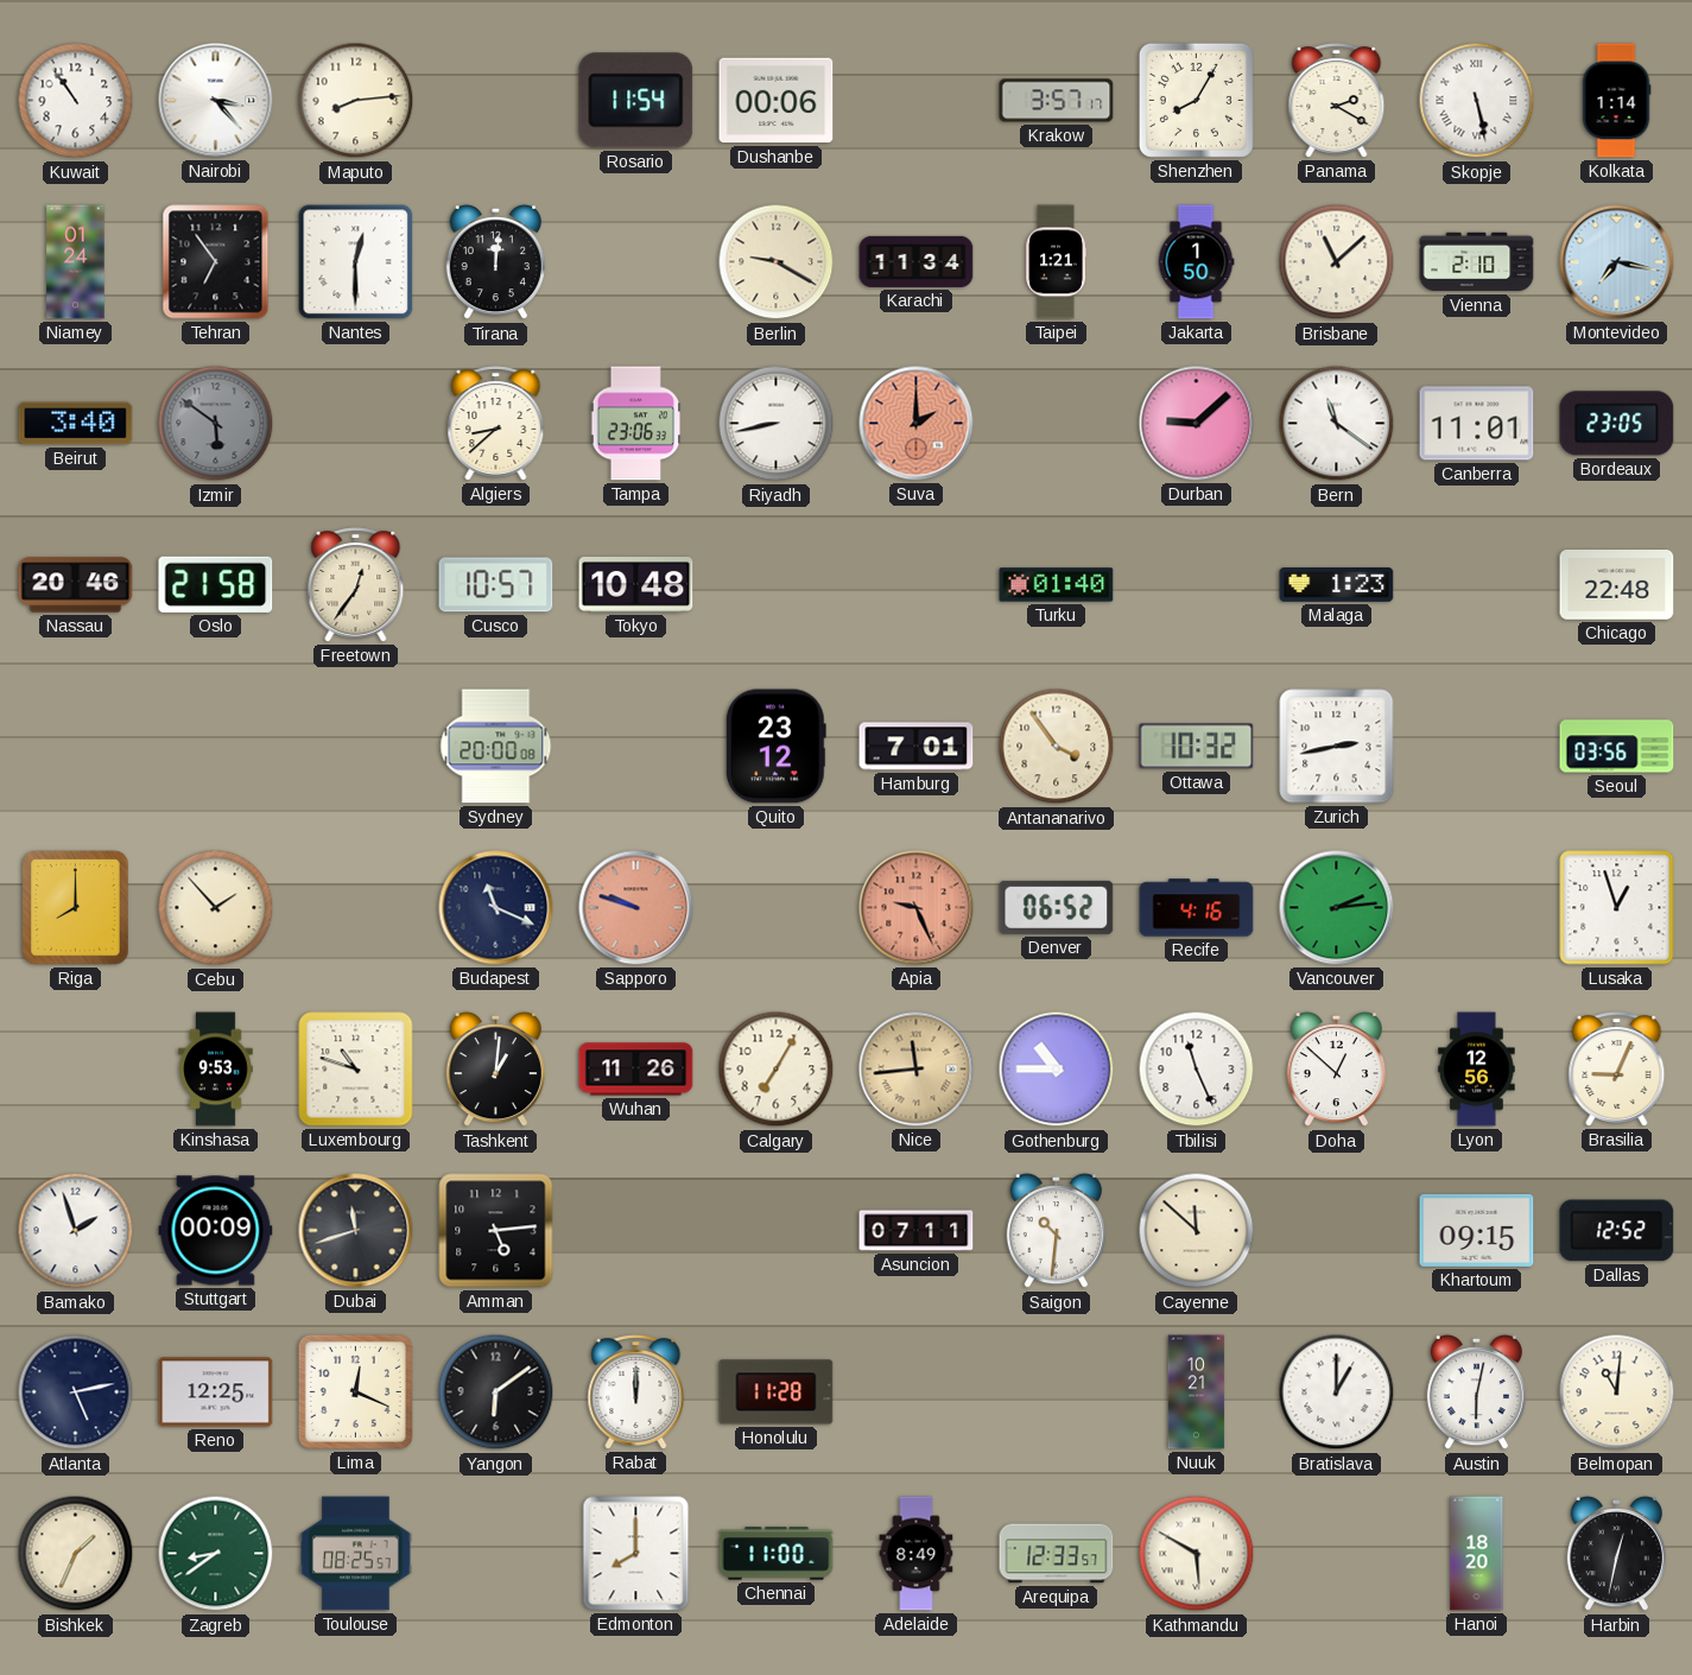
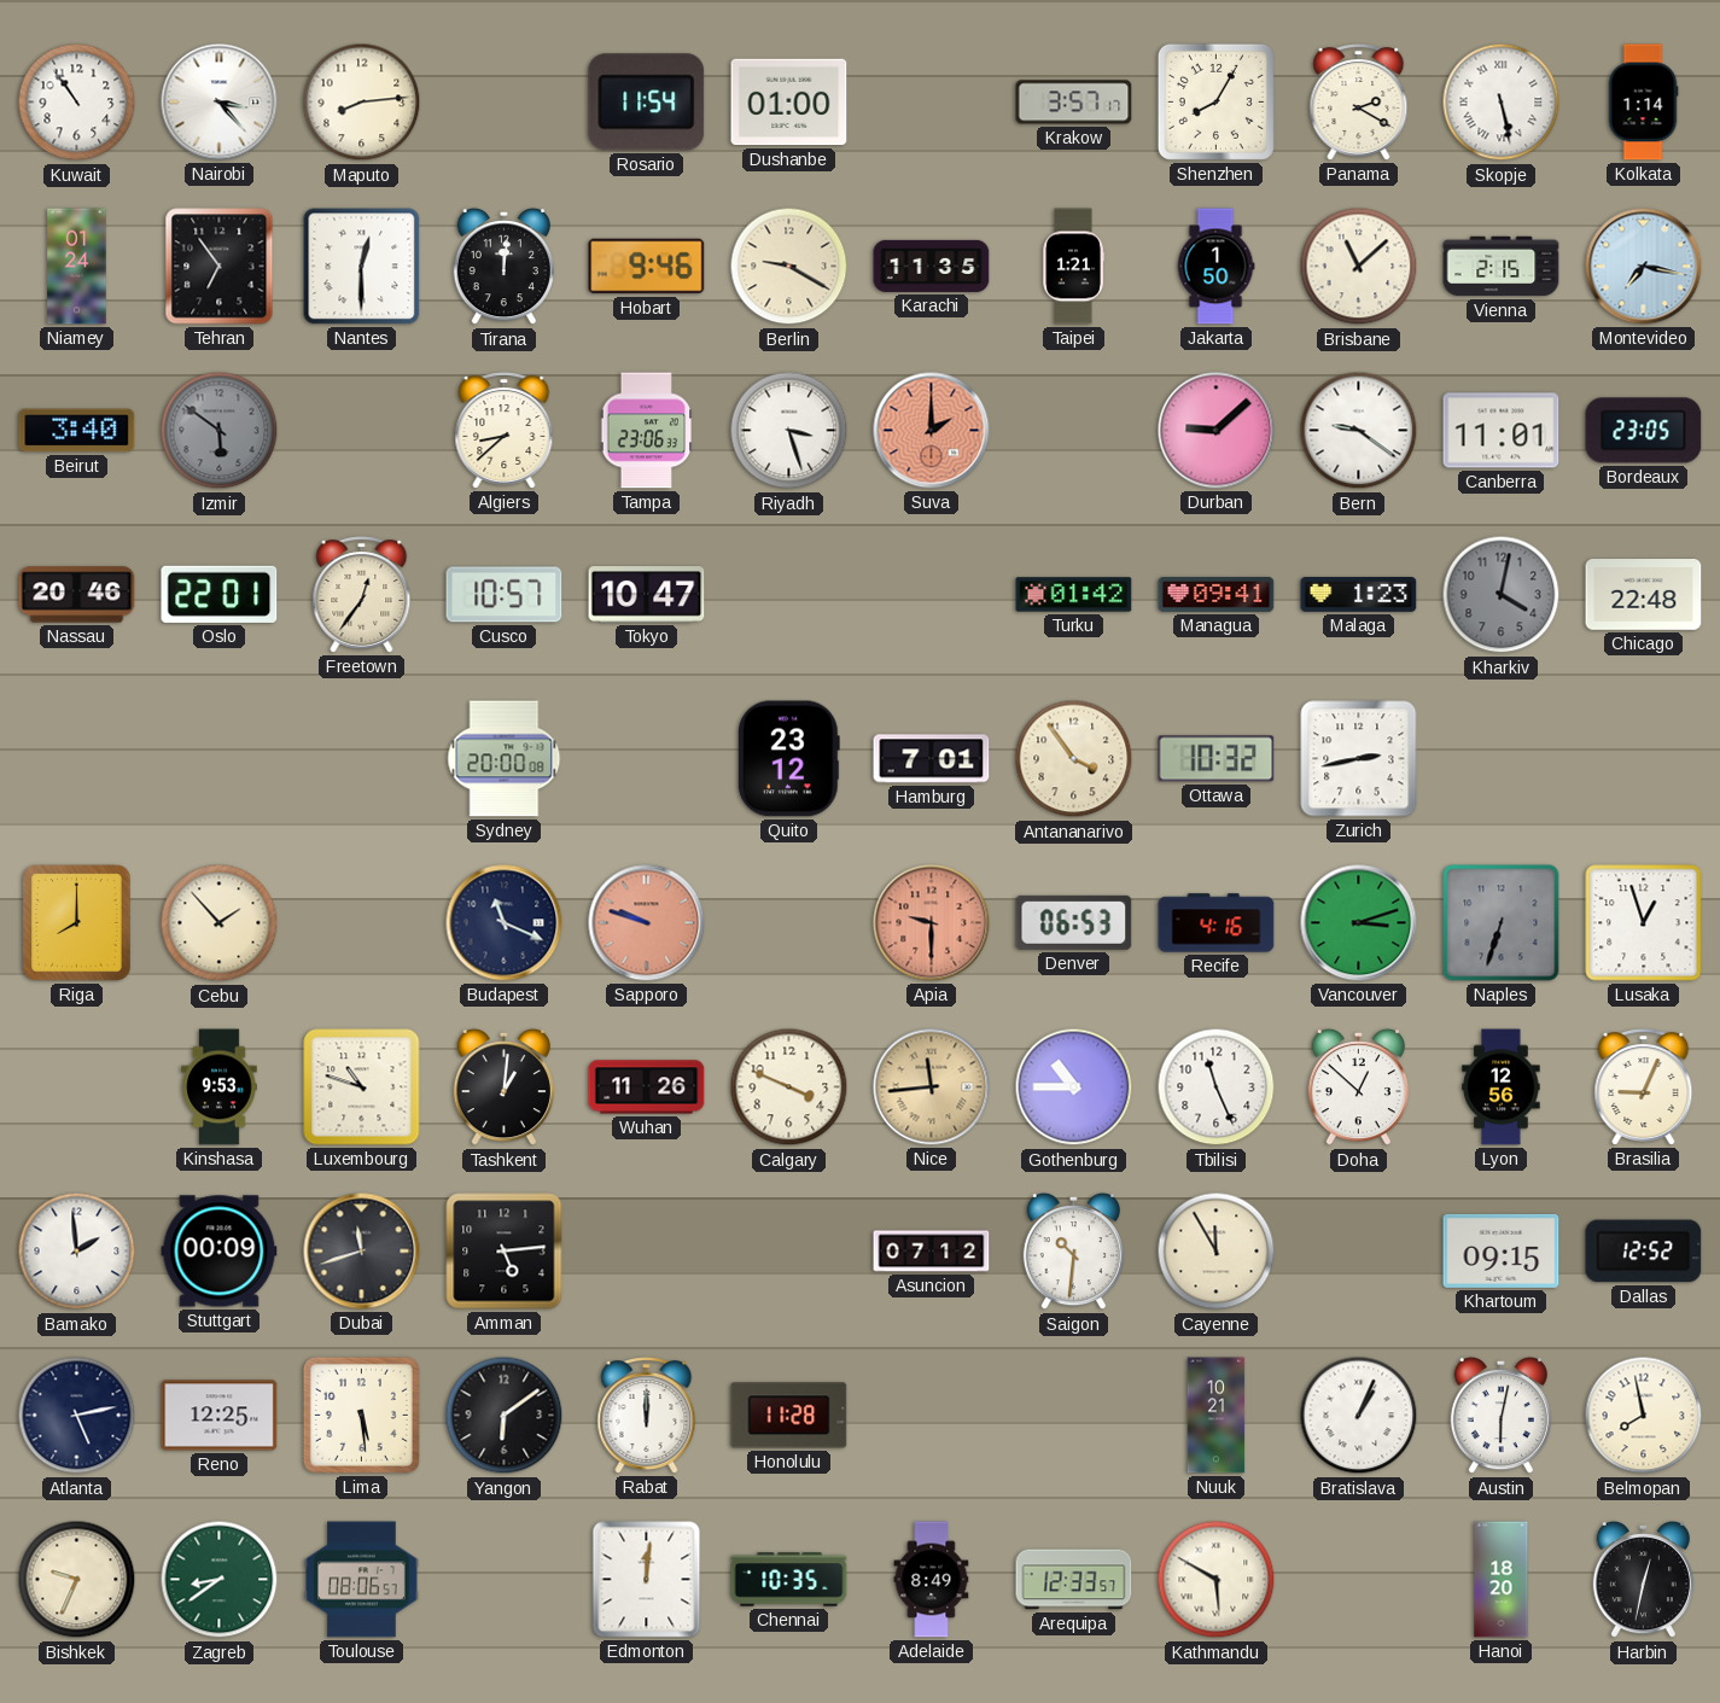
Dushanbe: 00:06 -> 01:00 (789, 103)
Hobart: none -> 9:46 (647, 267)
Karachi: 11:34 -> 11:35 (932, 266)
Vienna: 2:10 -> 2:15 (1502, 267)
Riyadh: 8:43 -> 3:27 (789, 431)
Bern: 11:21 -> 9:21 (1359, 431)
Oslo: 21:58 -> 22:01 (220, 594)
Tokyo: 10:48 -> 10:47 (647, 595)
Turku: 01:40 -> 01:42 (1074, 595)
Managua: none -> 09:41 (1217, 594)
Kharkiv: none -> 4:02 (1502, 595)
Seoul: 03:56 -> none (1617, 747)
Apia: 9:26 -> 9:30 (932, 923)
Denver: 06:52 -> 06:53 (1074, 922)
Vancouver: 2:14 -> 3:12 (1359, 923)
Naples: none -> 6:33 (1502, 923)
Calgary: 7:05 -> 3:49 (789, 1087)
Bamako: 1:57 -> 1:59 (77, 1252)
Asuncion: 07:11 -> 07:12 (932, 1252)
Cayenne: 11:52 -> 11:55 (1217, 1252)
Lima: 12:19 -> 5:29 (361, 1415)
Bratislava: 1:00 -> 1:04 (1359, 1416)
Belmopan: 11:01 -> 7:58 (1644, 1416)
Bishkek: 1:34 -> 9:34 (77, 1580)
Toulouse: 08:25 -> 08:06 (362, 1580)
Edmonton: 8:00 -> 12:01 (647, 1580)
Chennai: 11:00 -> 10:35 (789, 1580)
